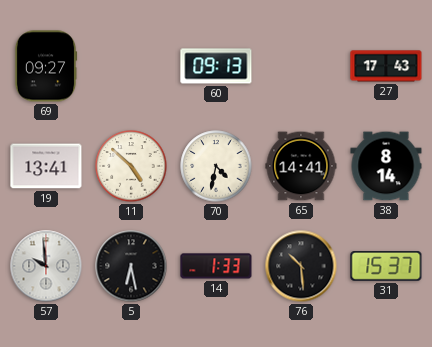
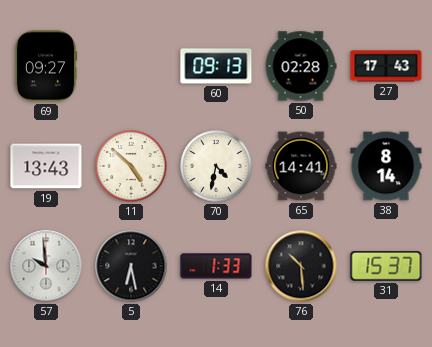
50: none -> 02:28 (301, 66)
19: 13:41 -> 13:43 (46, 166)
